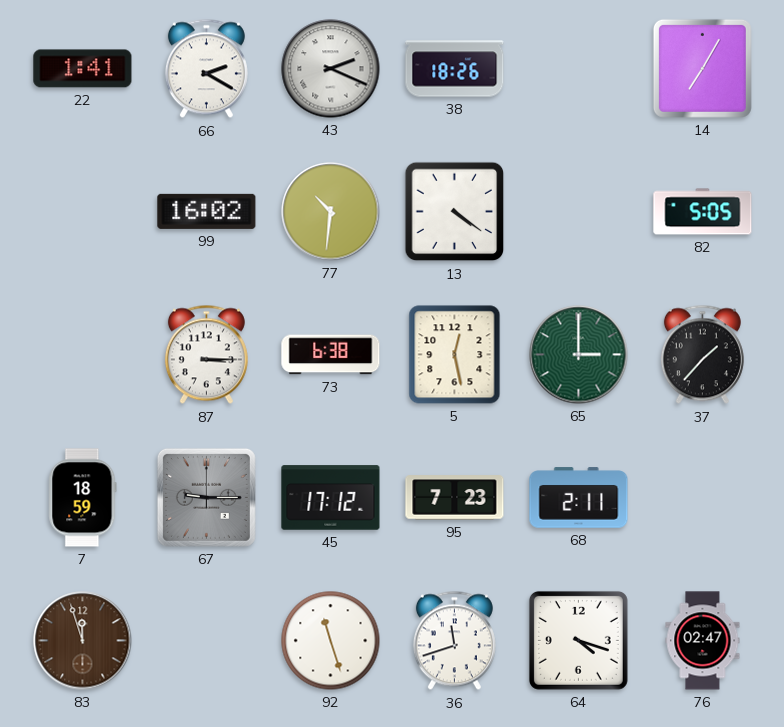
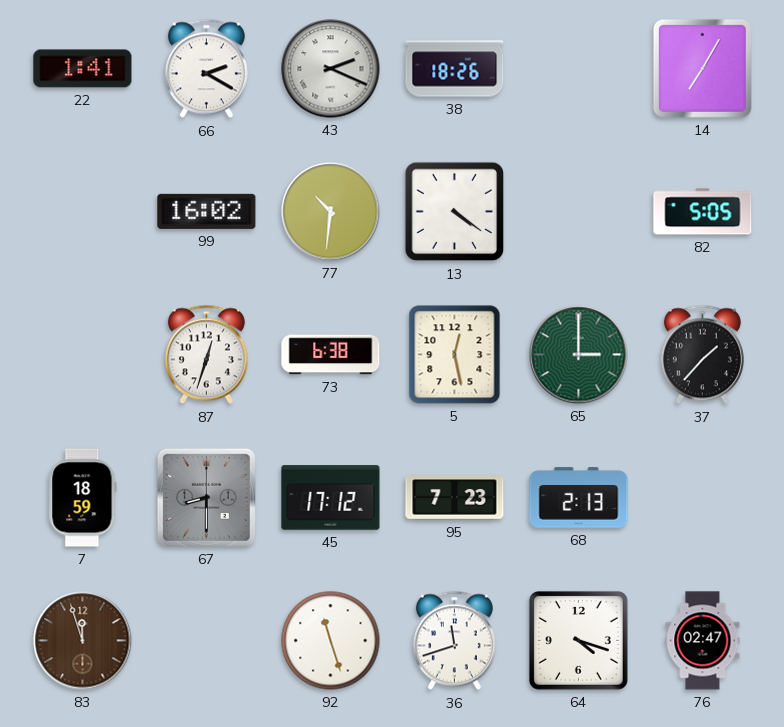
87: 3:15 -> 12:33 (206, 355)
67: 9:15 -> 8:30 (206, 497)
68: 2:11 -> 2:13 (579, 498)
